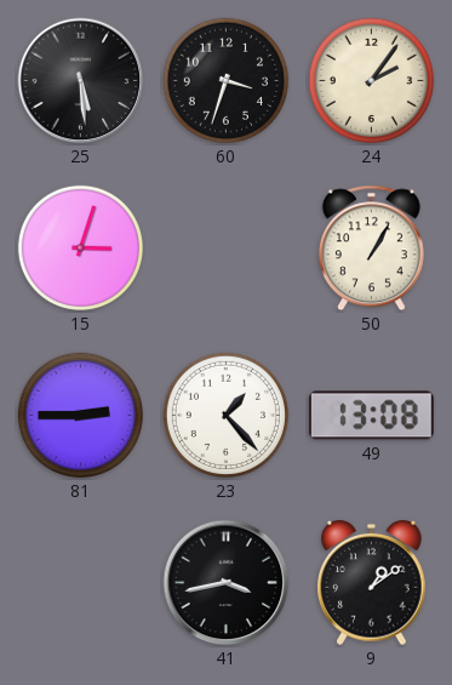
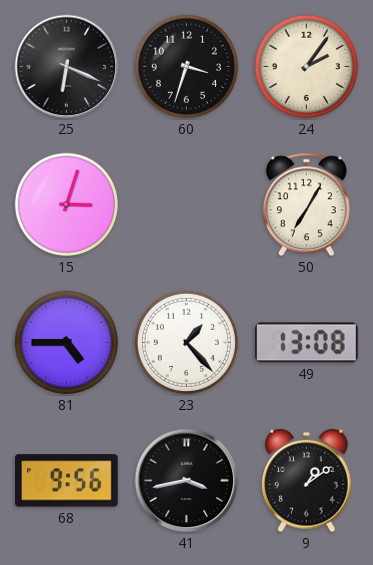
25: 5:29 -> 6:19 (67, 67)
50: 1:05 -> 7:05 (306, 205)
81: 2:45 -> 4:45 (66, 342)
68: none -> 9:56 (67, 481)
